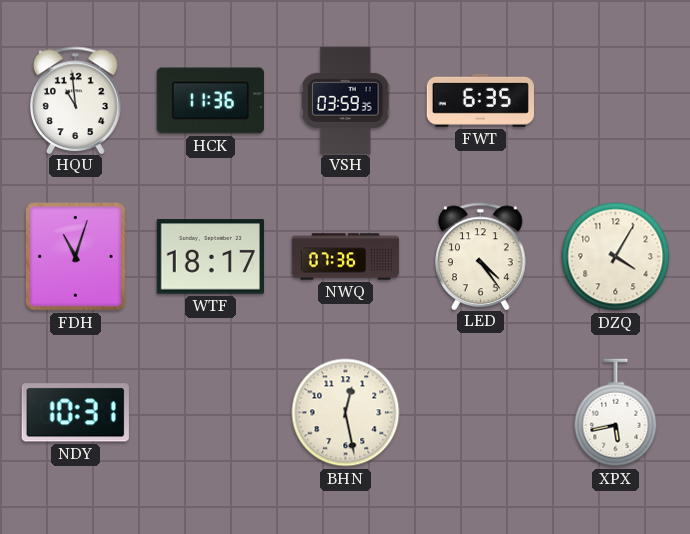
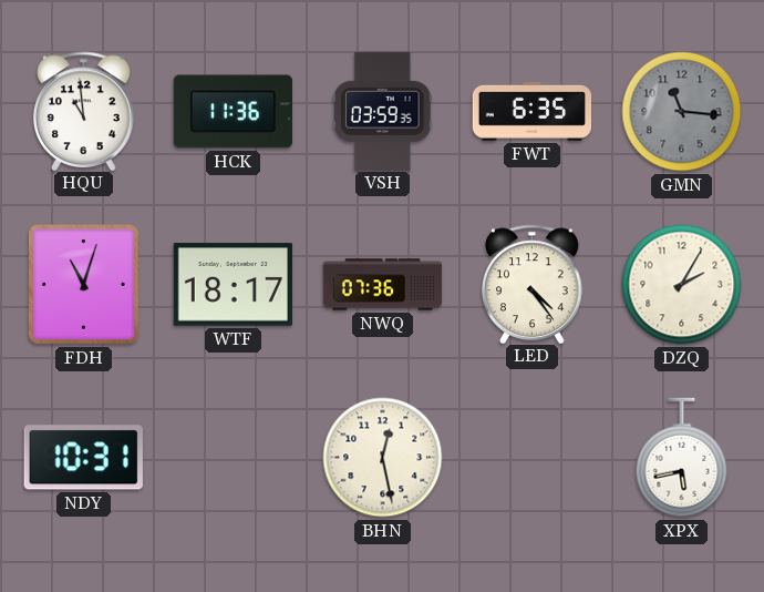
GMN: none -> 11:16 (682, 112)
DZQ: 4:05 -> 2:05 (682, 285)
